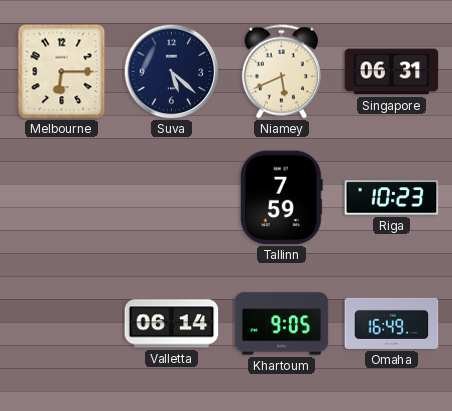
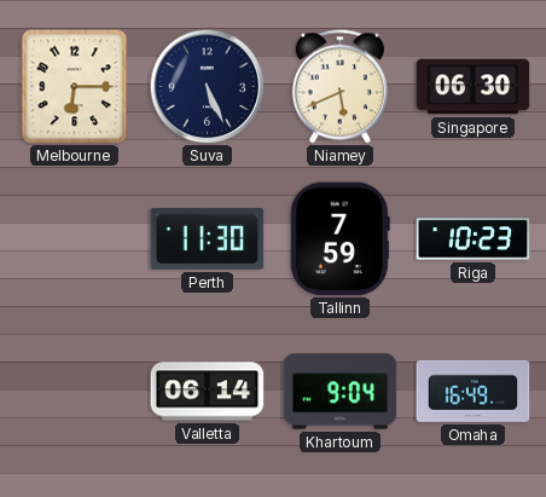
Suva: 5:22 -> 5:26 (207, 86)
Singapore: 06:31 -> 06:30 (474, 87)
Perth: none -> 11:30 (208, 239)
Khartoum: 9:05 -> 9:04 (341, 392)
